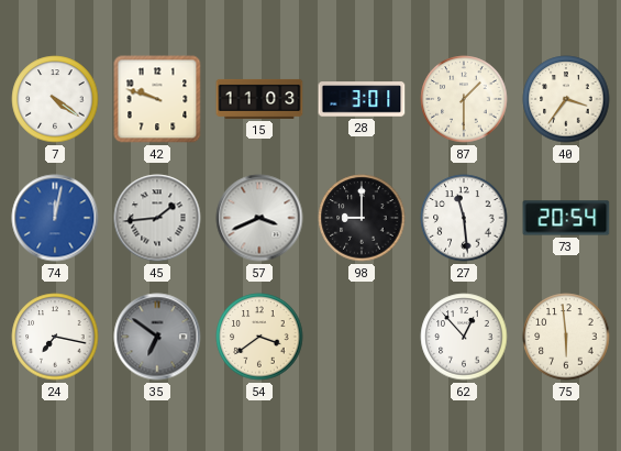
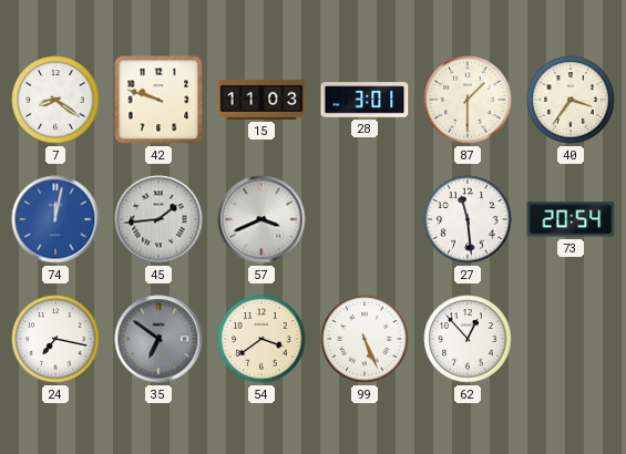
7: 4:21 -> 8:21 (55, 100)
98: 9:00 -> none (362, 218)
99: none -> 5:26 (365, 339)
75: 5:59 -> none (566, 337)
